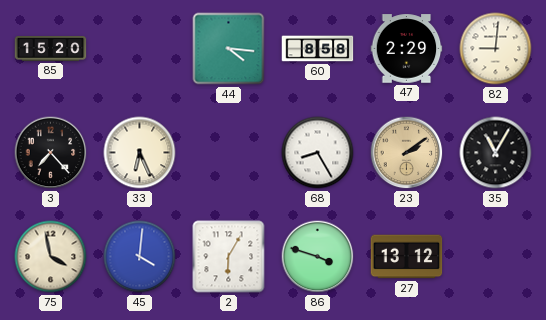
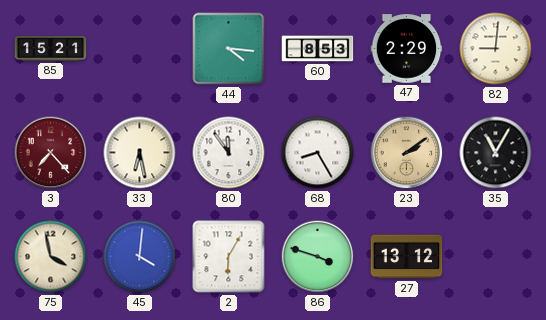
85: 15:20 -> 15:21 (51, 49)
60: 8:58 -> 8:53 (318, 49)
3 dial: black -> burgundy (51, 153)
33: 6:26 -> 6:28 (140, 153)
80: none -> 11:54 (229, 153)
